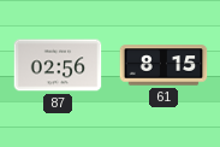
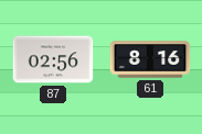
61: 8:15 -> 8:16 (150, 59)
